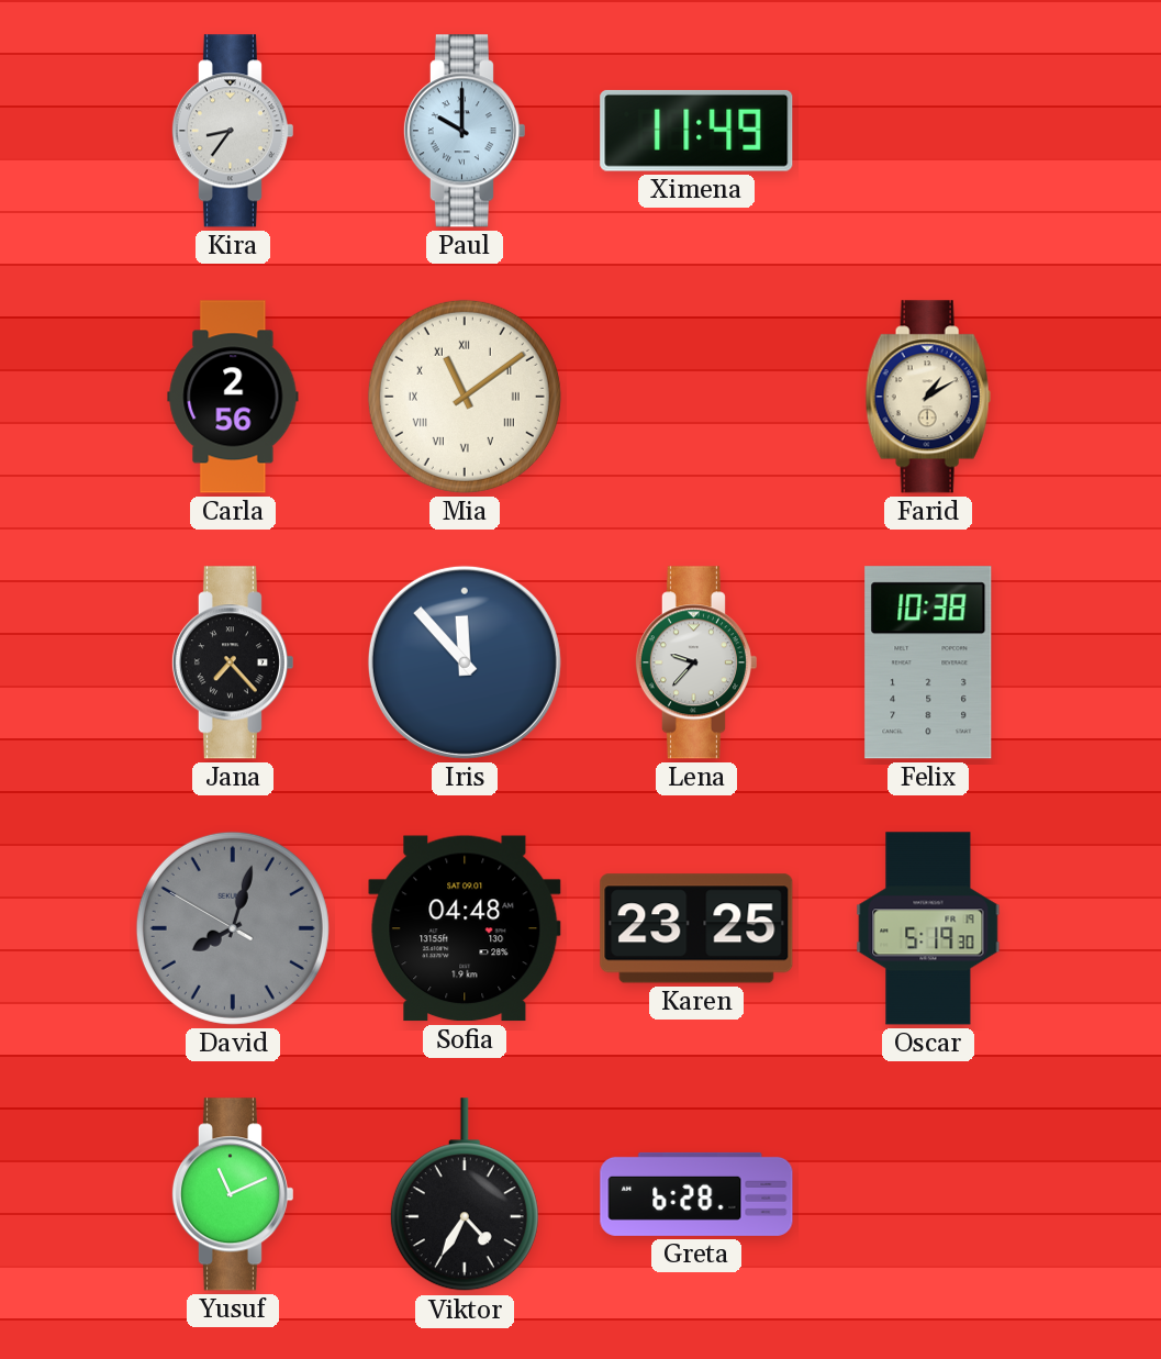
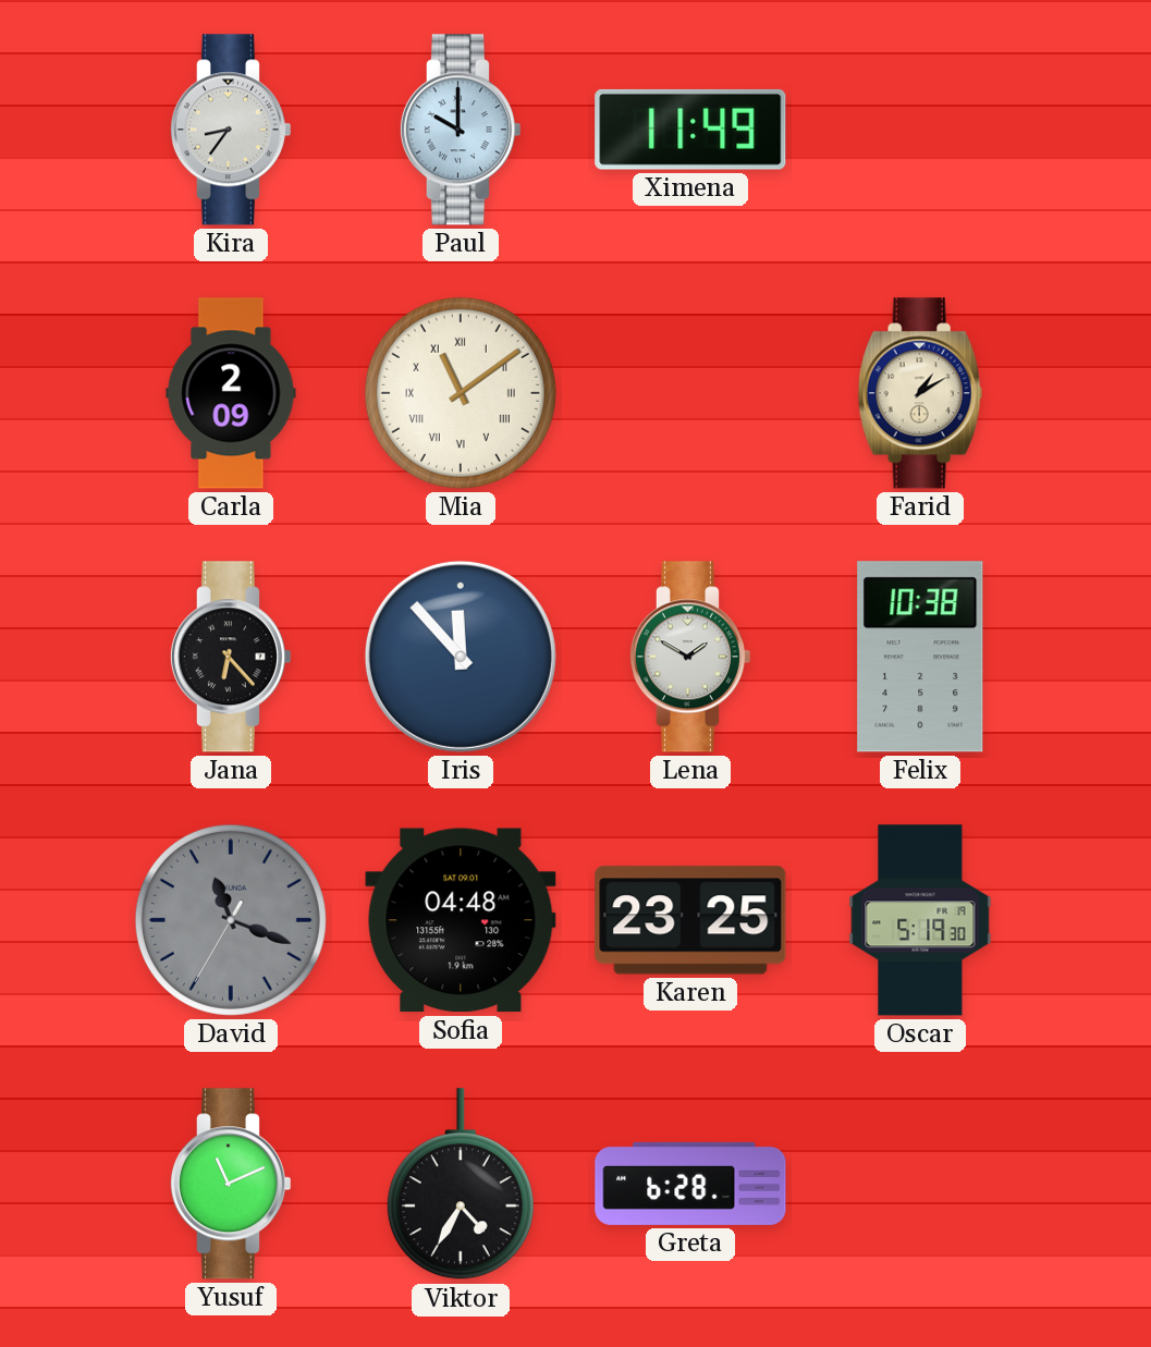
Carla: 2:56 -> 2:09 (231, 393)
Jana: 7:23 -> 6:23 (230, 657)
Lena: 9:37 -> 1:50 (689, 657)
David: 8:02 -> 11:18 (231, 920)
